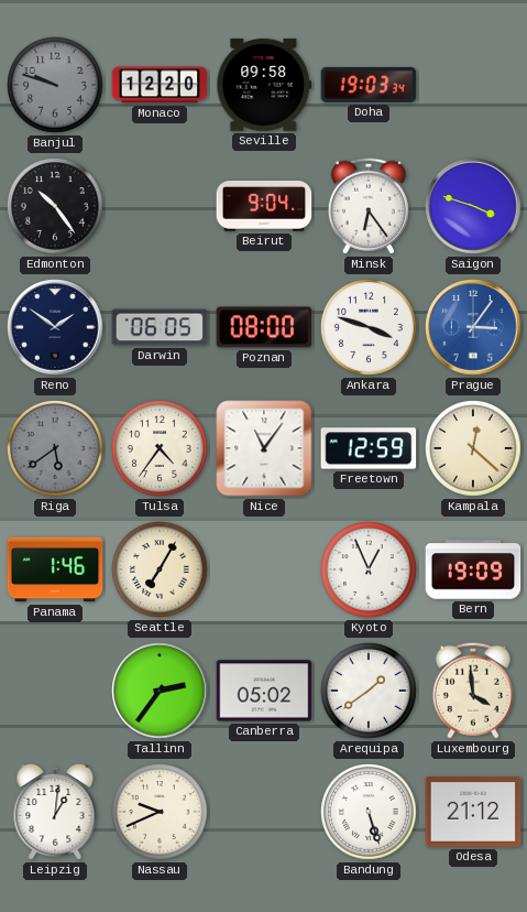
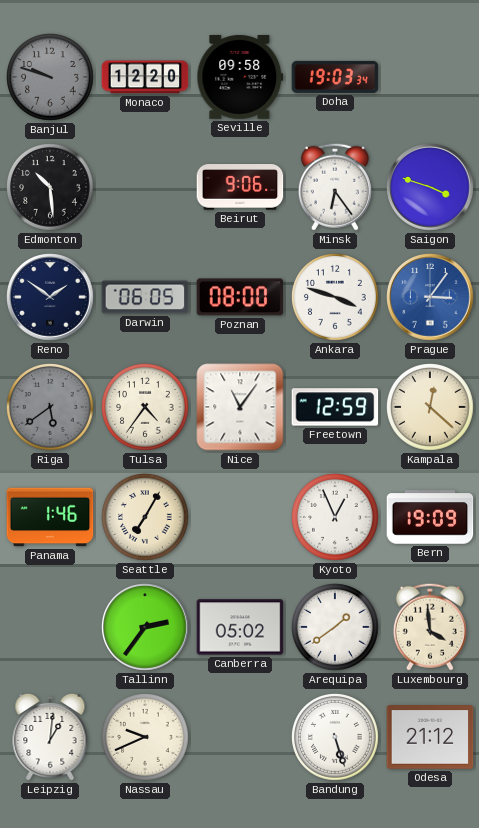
Edmonton: 10:24 -> 10:29 (51, 188)
Beirut: 9:04 -> 9:06 (240, 188)
